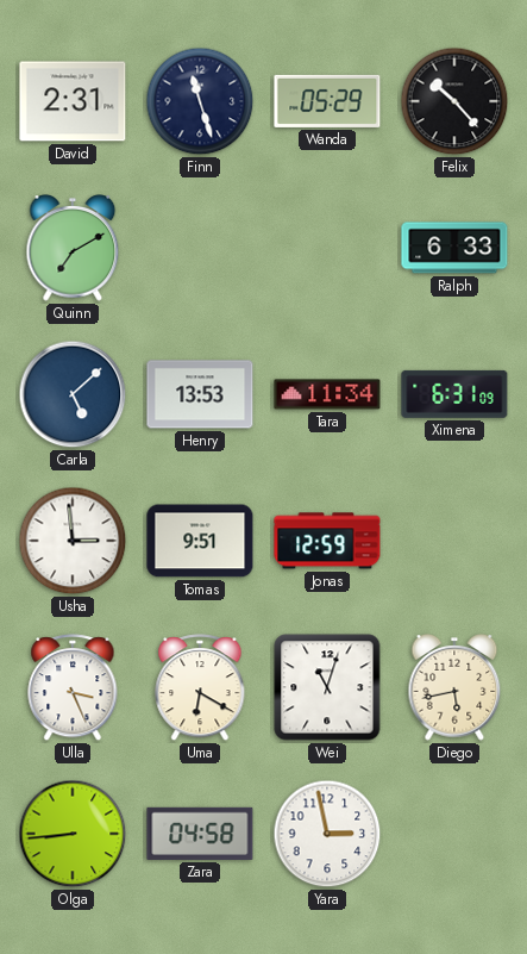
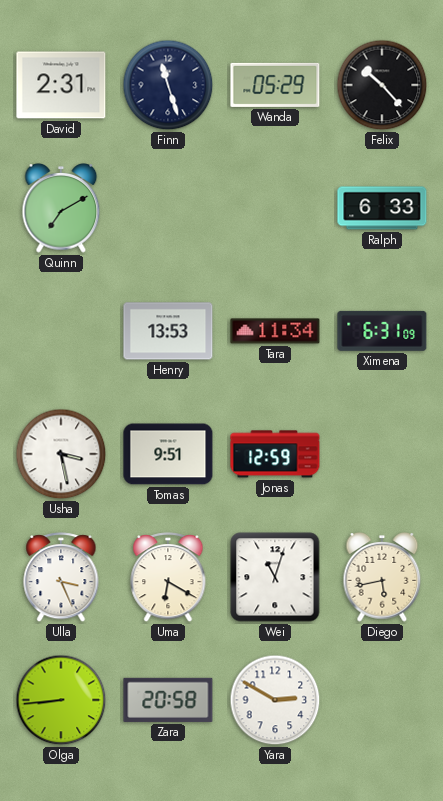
Carla: 5:08 -> none (73, 394)
Usha: 2:59 -> 3:28 (61, 454)
Zara: 04:58 -> 20:58 (168, 700)
Yara: 2:58 -> 2:50 (275, 700)
